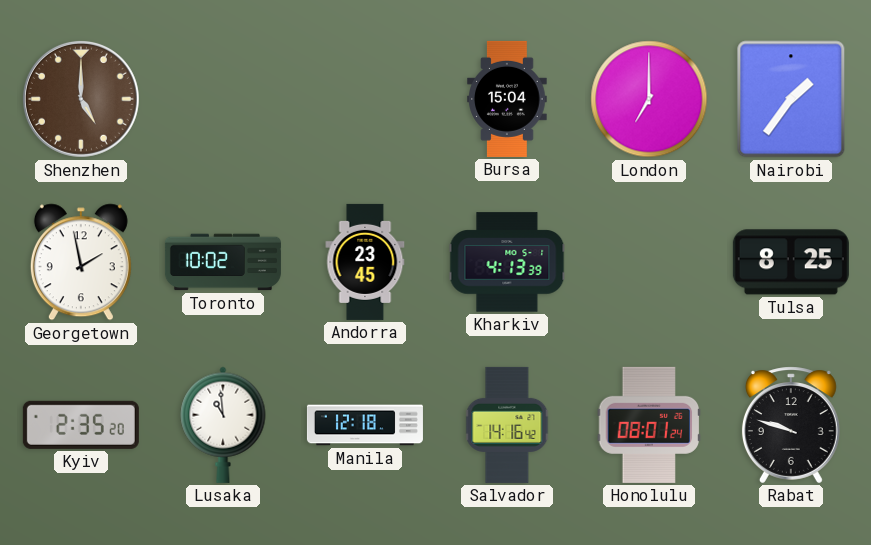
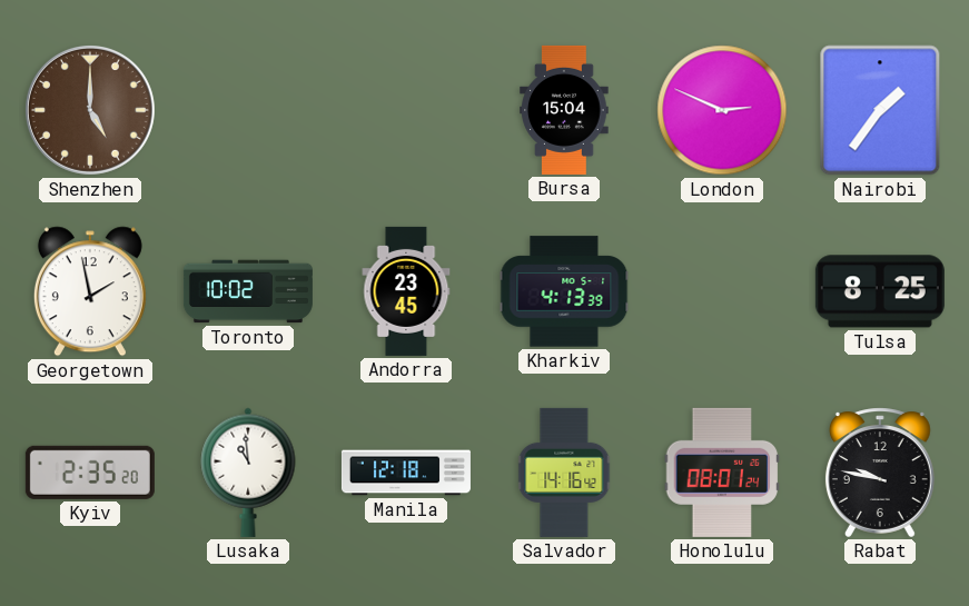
London: 7:00 -> 2:49 (722, 110)
Rabat: 9:48 -> 9:47 (880, 473)
